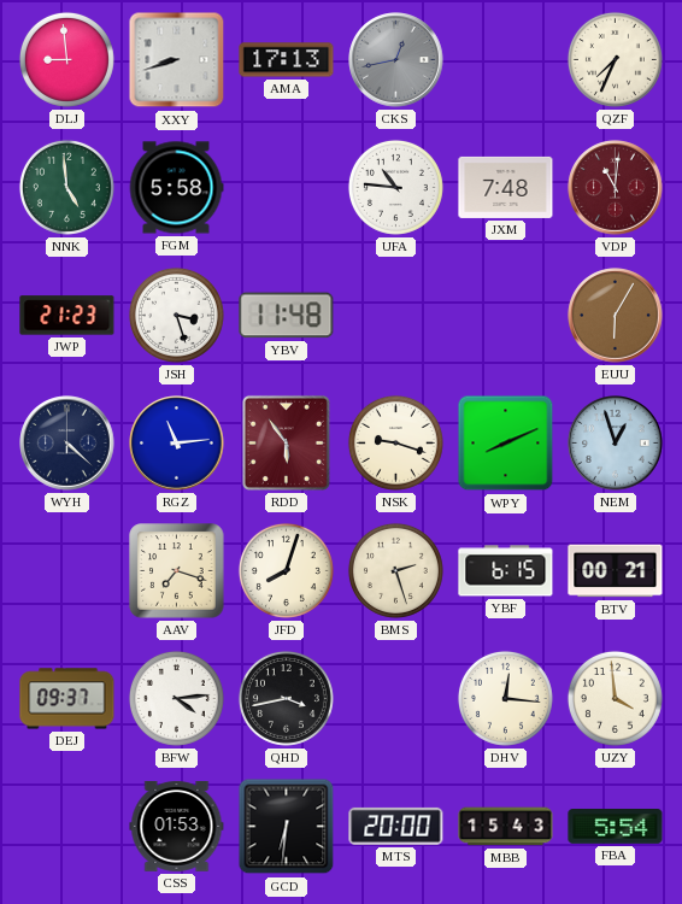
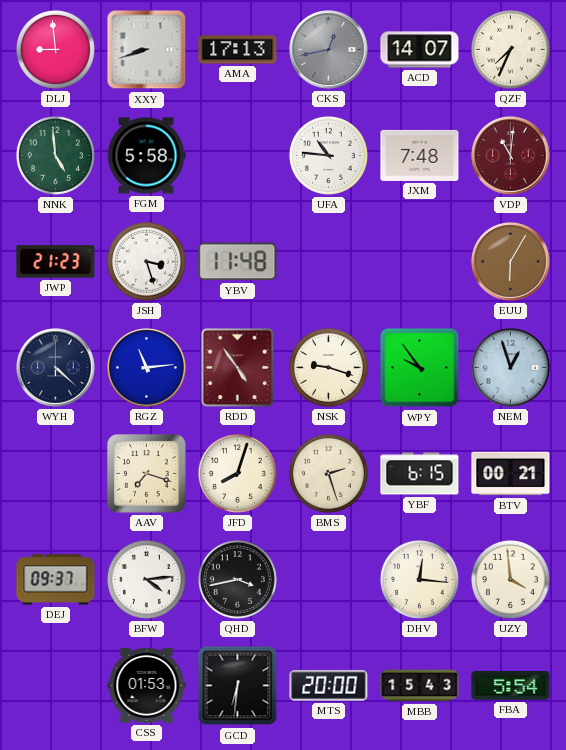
ACD: none -> 14:07 (420, 50)
RDD: 5:54 -> 4:54 (237, 367)
WPY: 8:11 -> 9:54 (420, 368)
